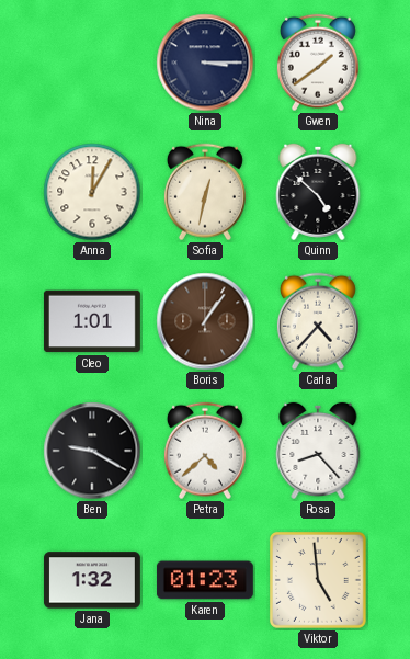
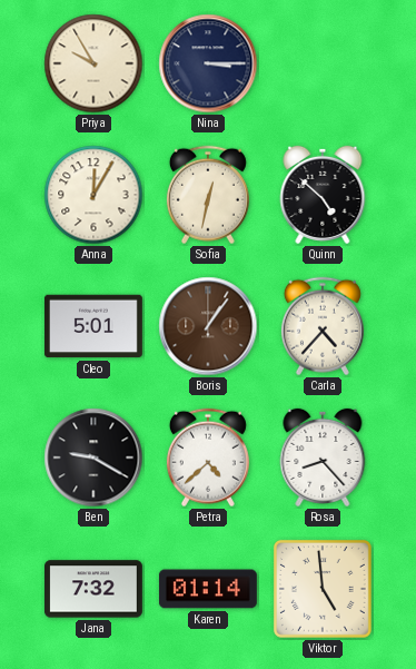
Priya: none -> 9:55 (93, 63)
Gwen: 1:39 -> none (318, 63)
Cleo: 1:01 -> 5:01 (93, 326)
Jana: 1:32 -> 7:32 (93, 589)
Karen: 01:23 -> 01:14 (208, 589)
